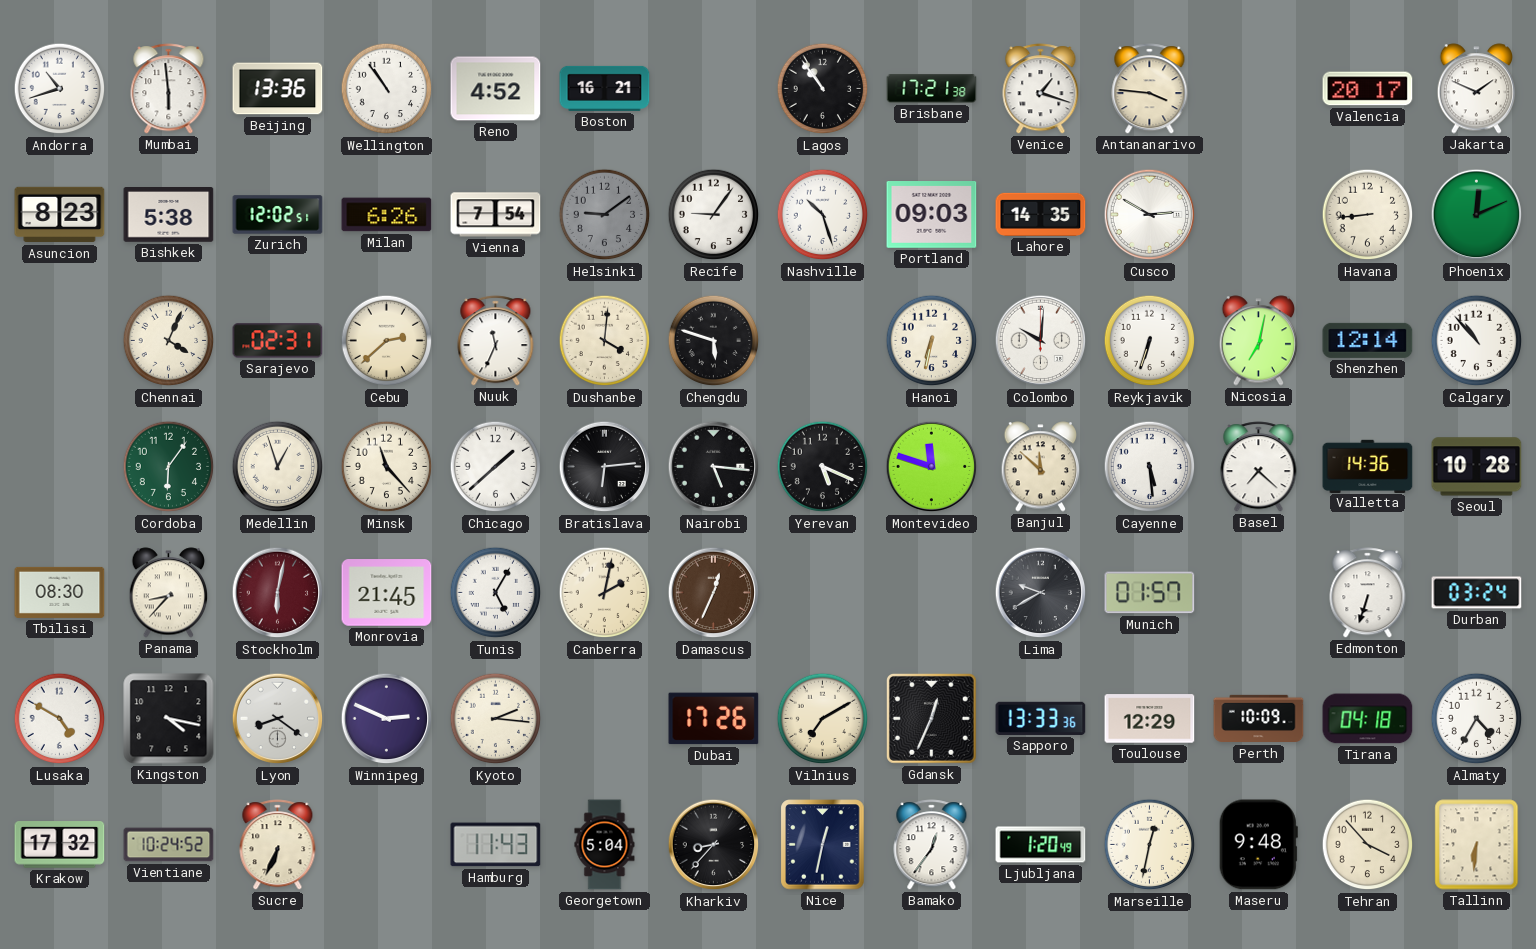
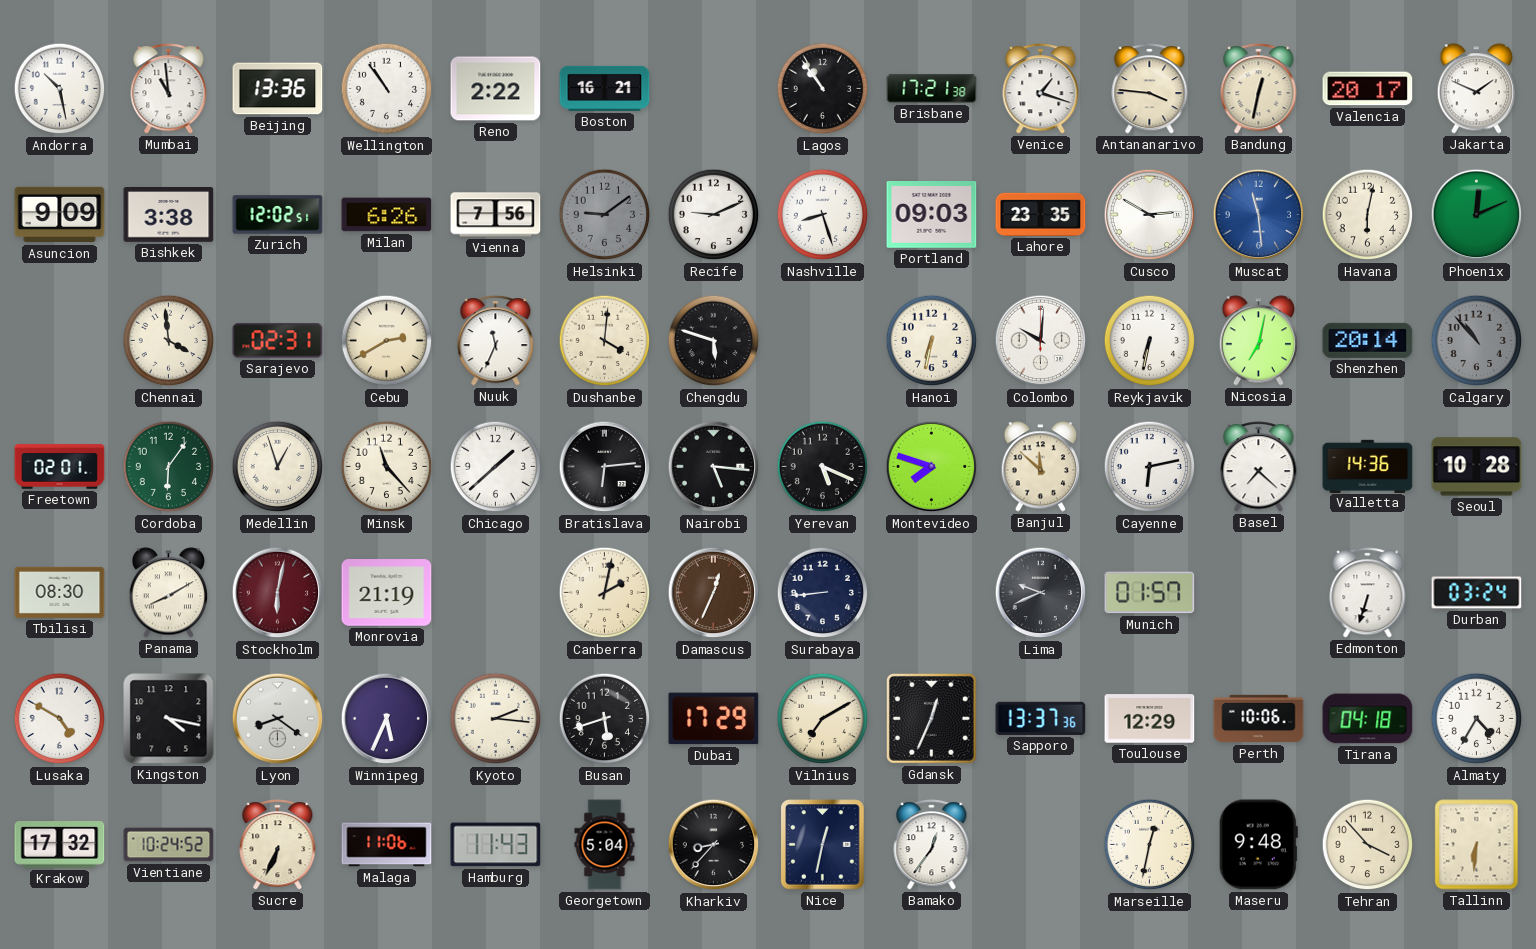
Andorra: 10:42 -> 10:28 (60, 89)
Mumbai: 5:59 -> 10:59 (169, 89)
Reno: 4:52 -> 2:22 (496, 89)
Bandung: none -> 12:32 (1259, 89)
Asuncion: 8:23 -> 9:09 (60, 215)
Bishkek: 5:38 -> 3:38 (169, 215)
Vienna: 7:54 -> 7:56 (496, 215)
Recife: 9:06 -> 9:11 (714, 215)
Nashville: 10:27 -> 8:27 (823, 215)
Lahore: 14:35 -> 23:35 (1041, 214)
Muscat: none -> 11:29 (1259, 215)
Havana: 8:44 -> 6:02 (1368, 215)
Chennai: 4:04 -> 3:59 (169, 341)
Cebu: 2:38 -> 2:40 (387, 341)
Reykjavik: 6:33 -> 6:32 (1150, 341)
Shenzhen: 12:14 -> 20:14 (1368, 340)
Calgary dial: white -> grey (1477, 341)
Freetown: none -> 02:01 (60, 467)
Montevideo: 11:48 -> 7:48 (932, 467)
Cayenne: 5:29 -> 6:13 (1150, 467)
Panama: 8:37 -> 8:10 (169, 593)
Monrovia: 21:45 -> 21:19 (387, 593)
Tunis: 5:05 -> none (496, 593)
Surabaya: none -> 8:44 (823, 593)
Lima: 9:40 -> 9:41 (1041, 593)
Winnipeg: 2:49 -> 5:34 (387, 719)
Busan: none -> 5:42 (605, 719)
Dubai: 17:26 -> 17:29 (714, 719)
Sapporo: 13:33 -> 13:37 (1041, 718)
Perth: 10:09 -> 10:06 (1259, 719)
Malaga: none -> 11:06 (387, 845)
Ljubljana: 1:20 -> none (1041, 845)
